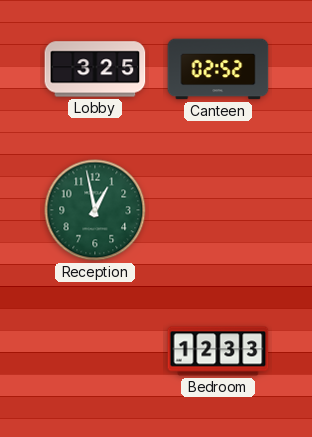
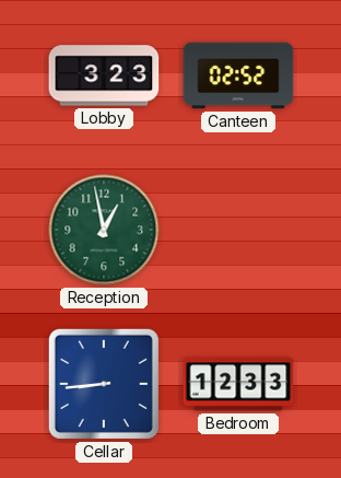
Lobby: 3:25 -> 3:23 (104, 75)
Cellar: none -> 8:44 (104, 384)
